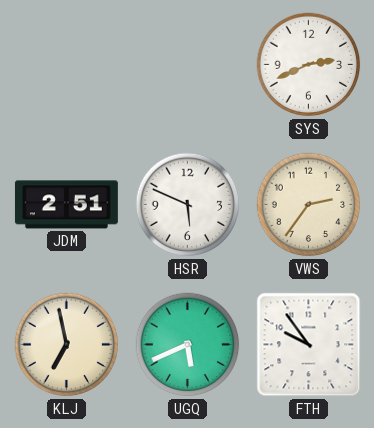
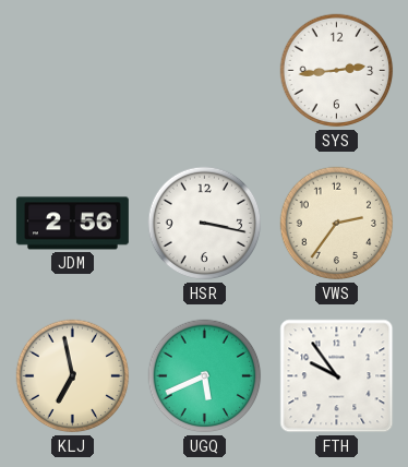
SYS: 2:41 -> 2:44 (337, 71)
JDM: 2:51 -> 2:56 (72, 224)
HSR: 5:49 -> 3:17 (205, 224)
